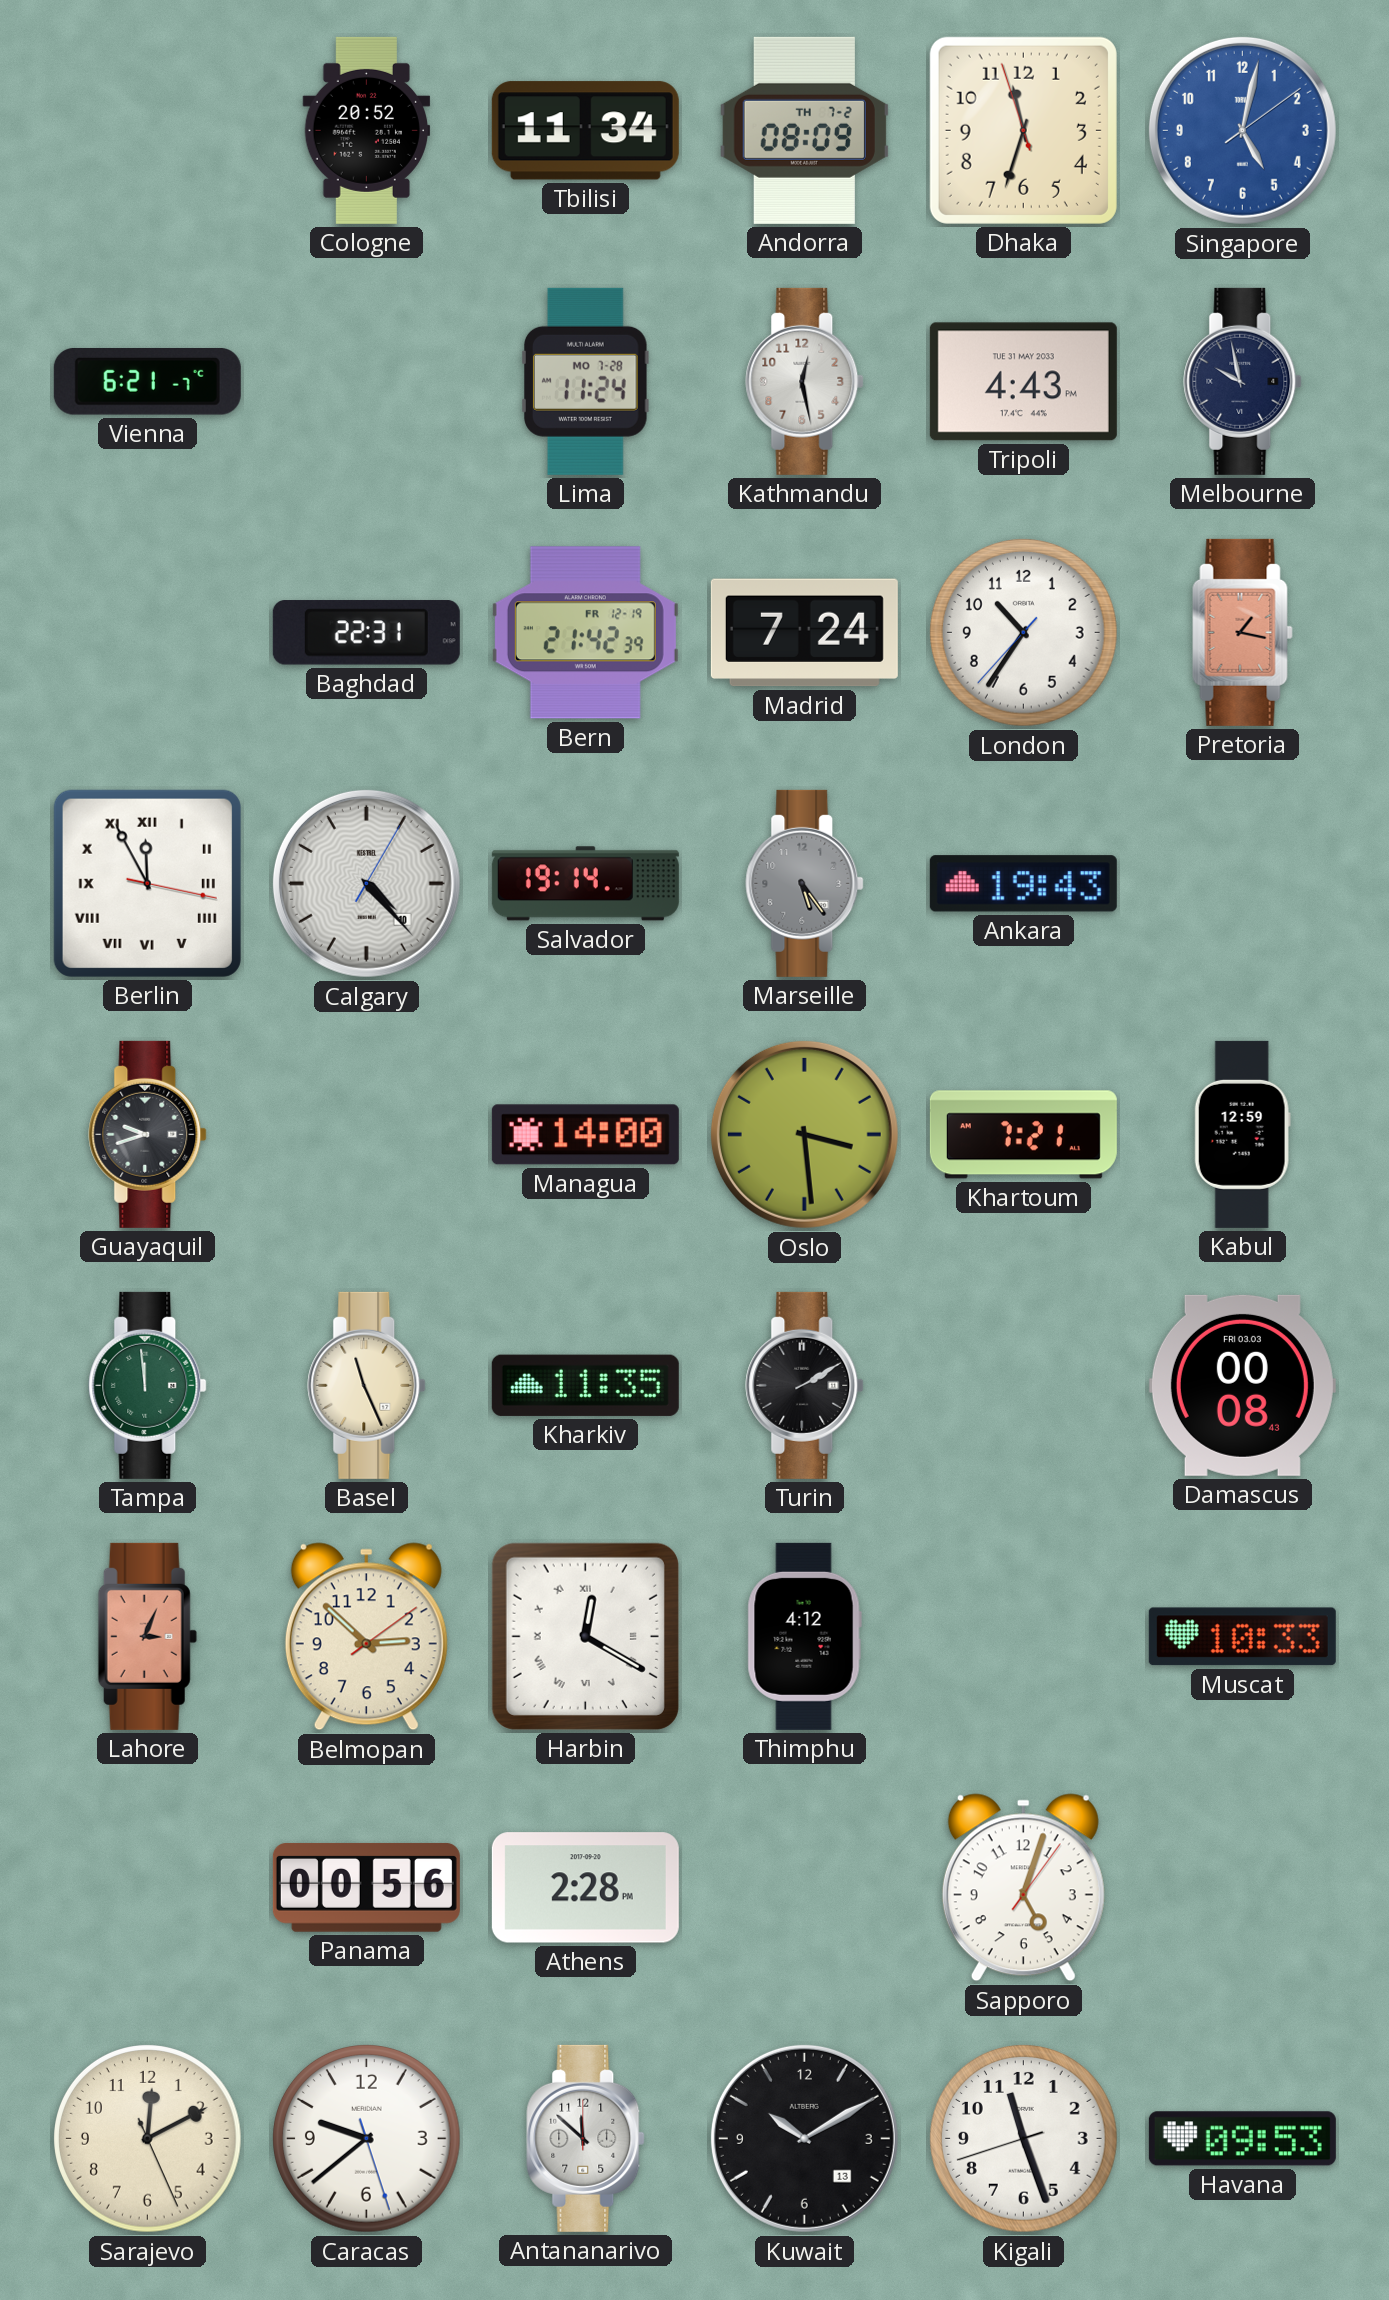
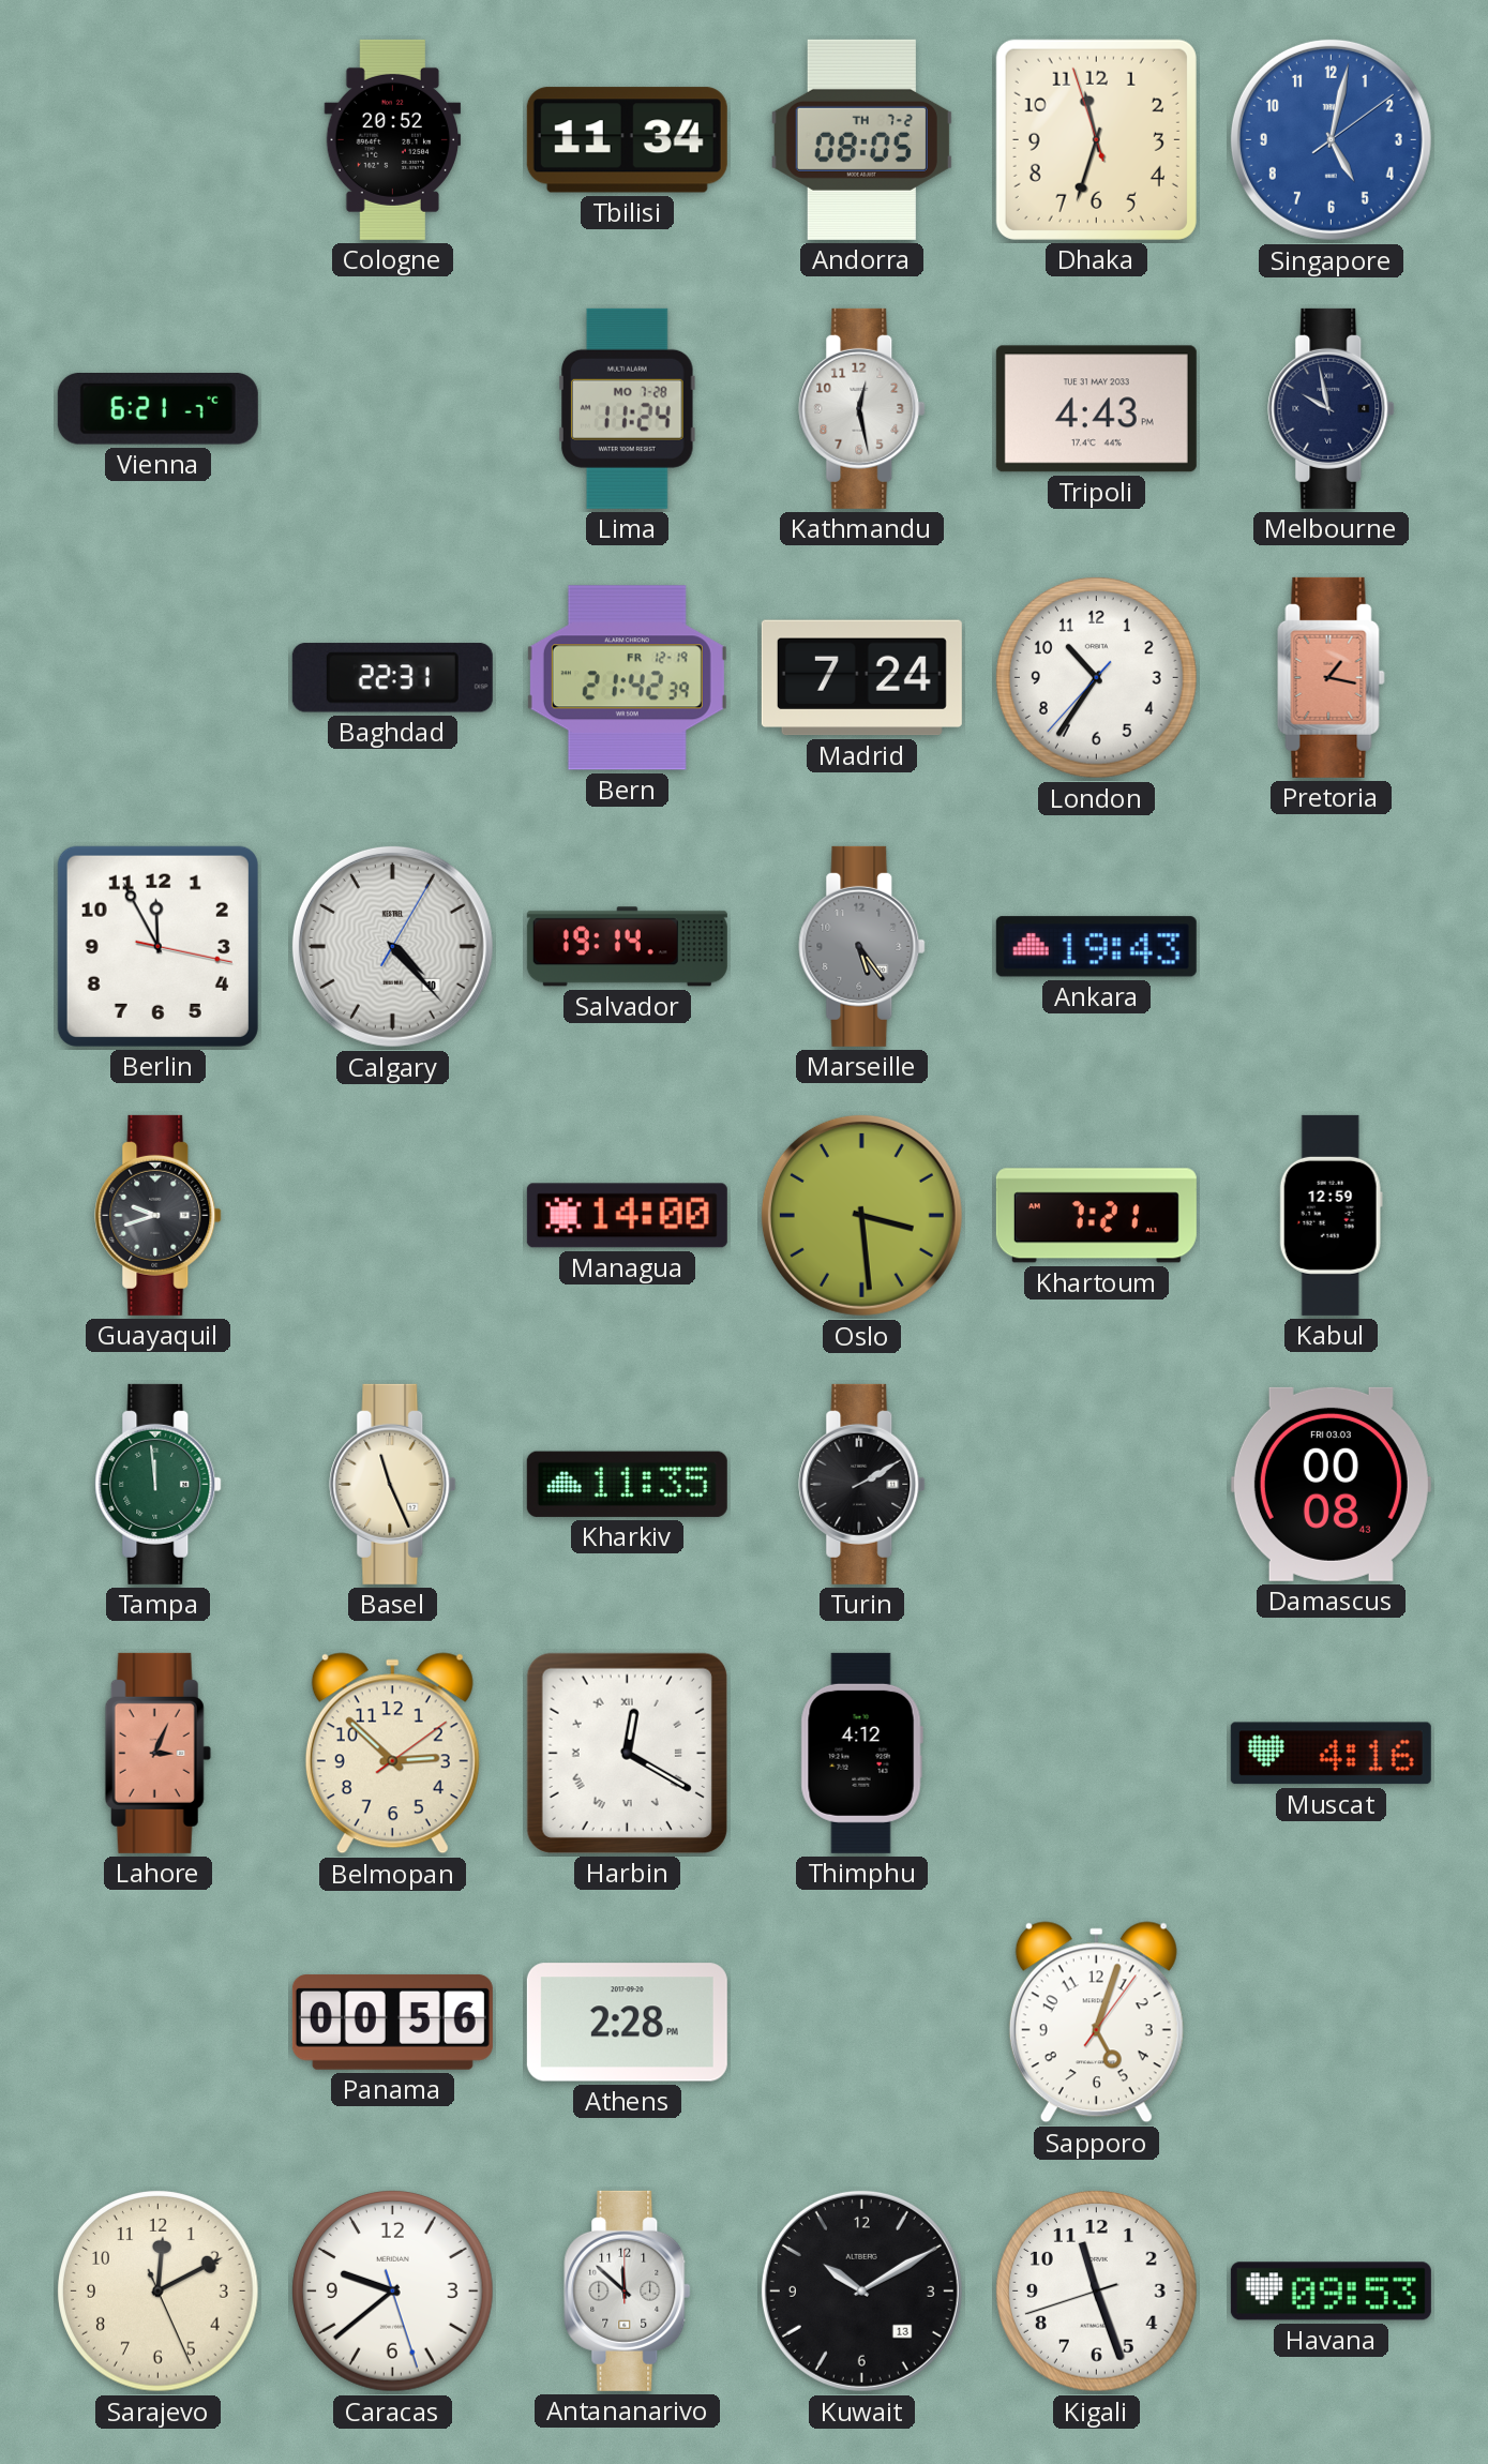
Andorra: 08:09 -> 08:05 (861, 139)
Berlin numerals: Roman -> Arabic (157, 946)
Muscat: 10:33 -> 4:16 (1331, 1754)
